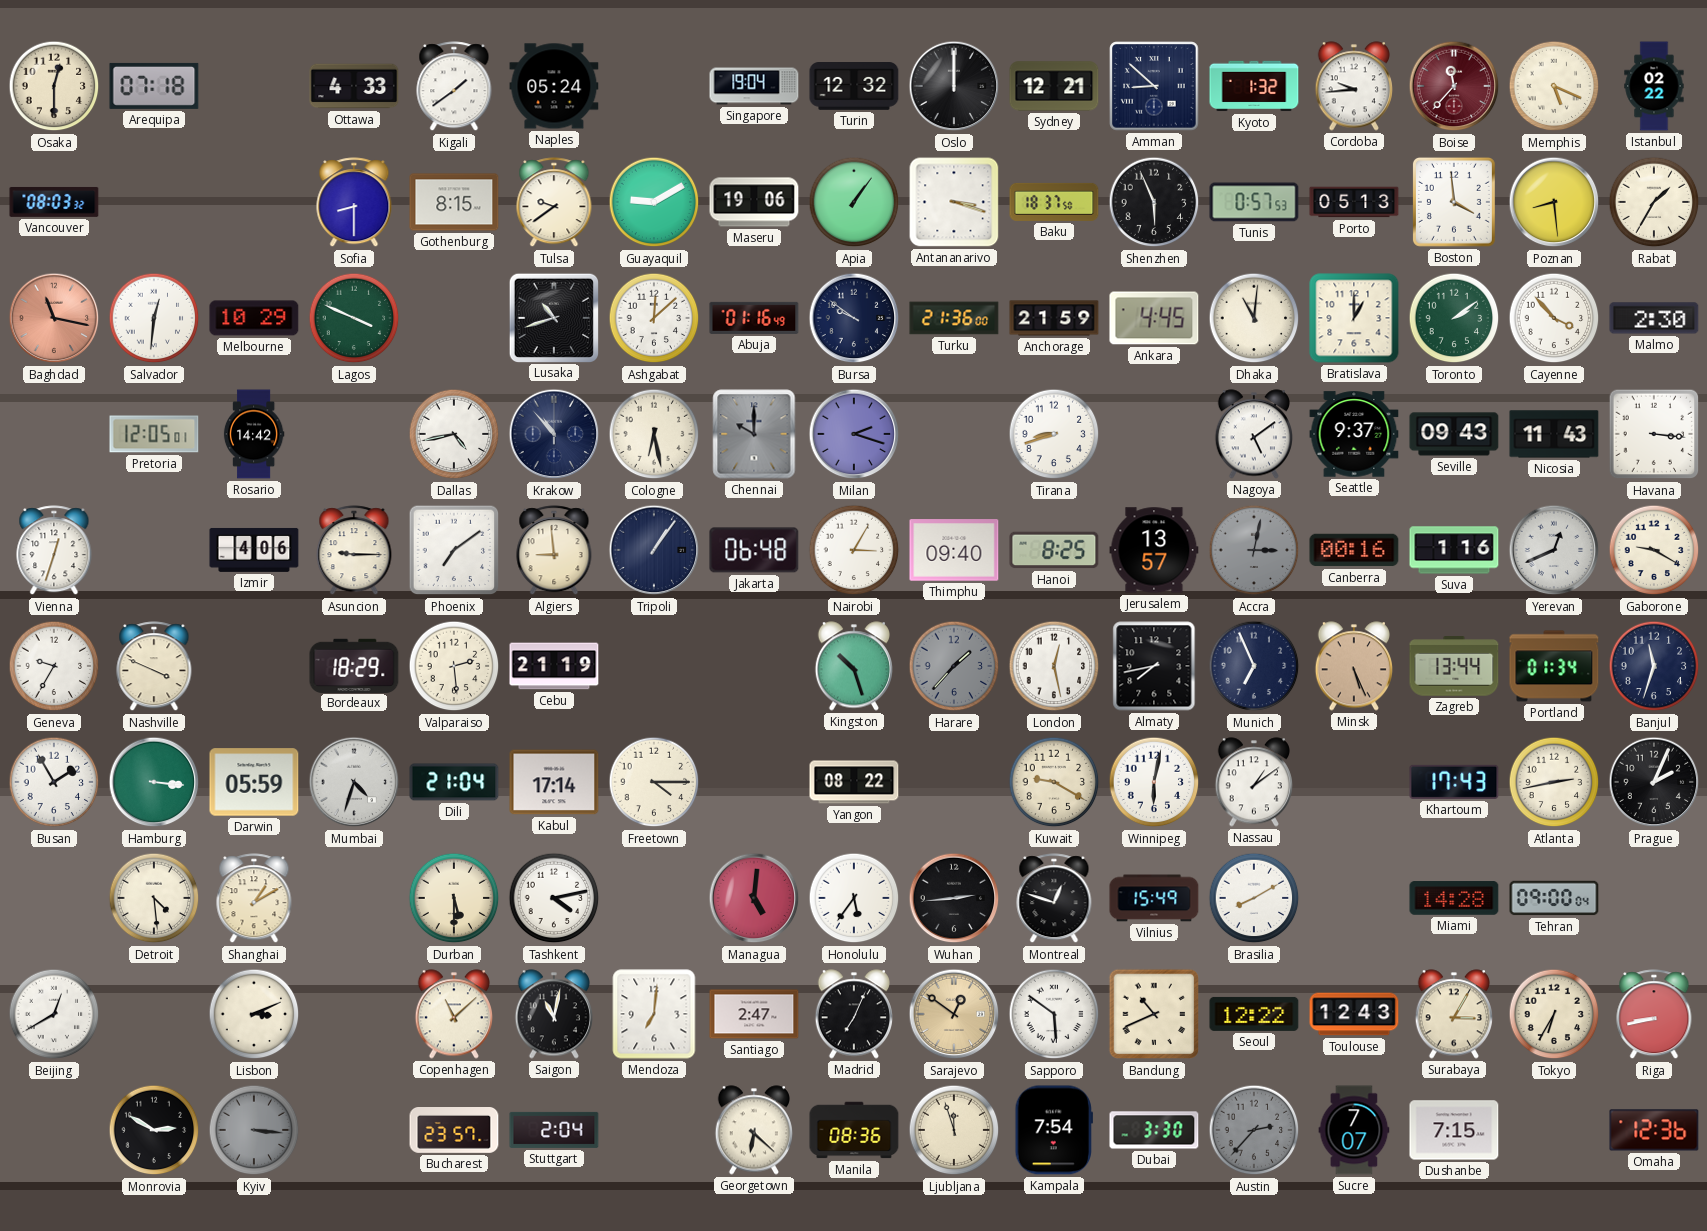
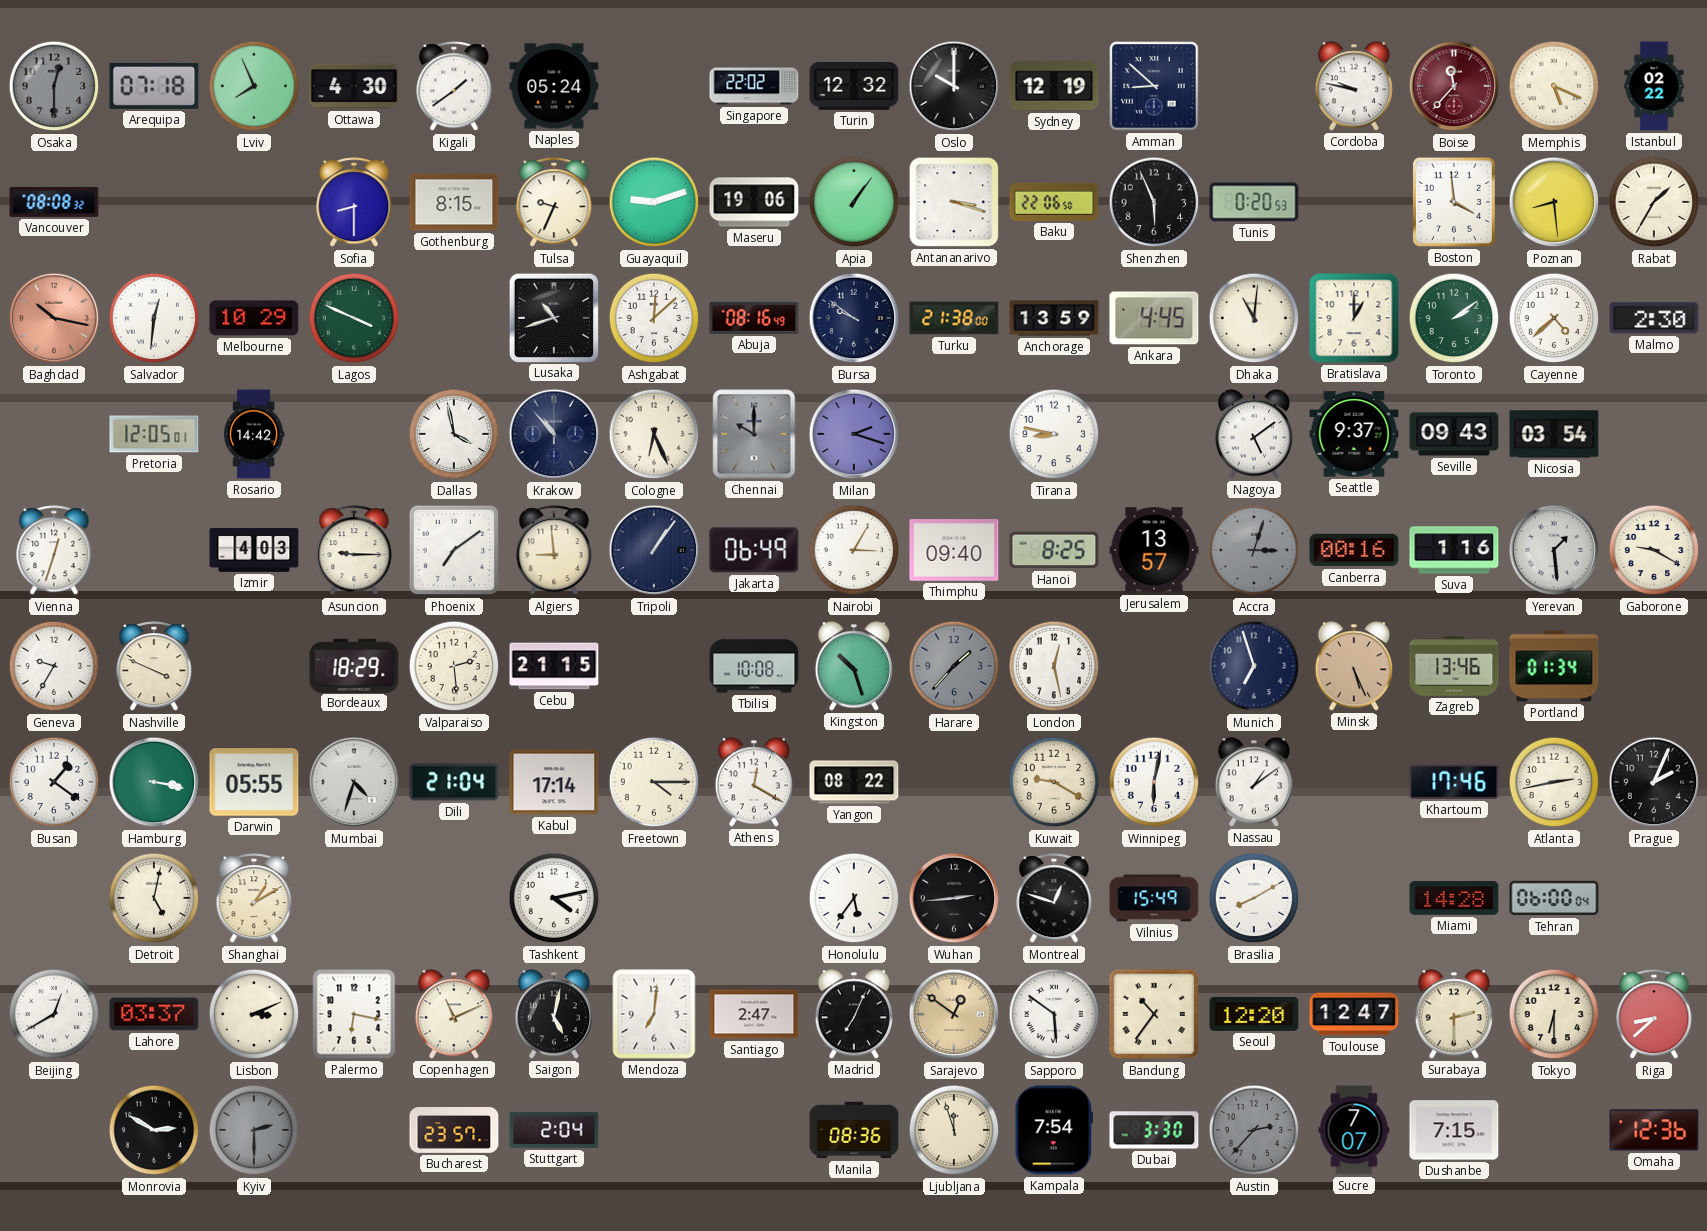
Osaka dial: cream -> grey (54, 86)
Lviv: none -> 7:56 (254, 86)
Ottawa: 4:33 -> 4:30 (354, 86)
Singapore: 19:04 -> 22:02 (754, 86)
Oslo: 12:00 -> 10:00 (954, 86)
Sydney: 12:21 -> 12:19 (1054, 86)
Kyoto: 1:32 -> none (1254, 86)
Cordoba: 9:44 -> 9:47 (1353, 86)
Vancouver: 08:03 -> 08:08 (54, 202)
Tulsa: 9:39 -> 9:34 (554, 203)
Guayaquil: 9:10 -> 9:12 (654, 202)
Baku: 18:37 -> 22:06 (1054, 202)
Tunis: 0:57 -> 0:20 (1254, 202)
Porto: 05:13 -> none (1354, 202)
Baghdad: 11:17 -> 10:17 (54, 318)
Abuja: 01:16 -> 08:16 (754, 318)
Turku: 21:36 -> 21:38 (954, 318)
Anchorage: 21:59 -> 13:59 (1054, 318)
Cayenne: 3:53 -> 4:38 (1554, 318)
Dallas: 4:43 -> 3:58 (454, 434)
Cologne: 6:28 -> 6:26 (654, 434)
Tirana: 8:42 -> 8:47 (1054, 434)
Nicosia: 11:43 -> 03:54 (1554, 434)
Havana: 3:16 -> none (1654, 434)
Izmir: 4:06 -> 4:03 (254, 550)
Jakarta: 06:48 -> 06:49 (754, 550)
Accra: 3:02 -> 3:03 (1254, 550)
Yerevan: 12:41 -> 1:29 (1554, 550)
Cebu: 21:19 -> 21:15 (554, 666)
Tbilisi: none -> 10:08 (754, 666)
Almaty: 7:43 -> none (1154, 666)
Munich: 6:56 -> 6:57 (1254, 666)
Zagreb: 13:44 -> 13:46 (1454, 666)
Banjul: 11:33 -> none (1654, 666)
Busan: 1:55 -> 1:21 (54, 782)
Hamburg: 3:16 -> 3:17 (154, 782)
Darwin: 05:59 -> 05:55 (254, 782)
Athens: none -> 12:20 (753, 782)
Khartoum: 17:43 -> 17:46 (1454, 782)
Detroit: 4:29 -> 5:02 (154, 898)
Durban: 5:30 -> none (454, 898)
Managua: 5:01 -> none (754, 898)
Tehran: 09:00 -> 06:00 (1554, 898)
Lahore: none -> 03:37 (154, 1014)
Palermo: none -> 6:17 (354, 1014)
Copenhagen: 11:08 -> 11:11 (453, 1014)
Saigon: 11:02 -> 5:02 (553, 1014)
Bandung: 10:41 -> 10:36 (1154, 1014)
Seoul: 12:22 -> 12:20 (1254, 1014)
Toulouse: 12:43 -> 12:47 (1354, 1014)
Surabaya: 3:05 -> 2:30 (1453, 1014)
Tokyo: 6:35 -> 6:30 (1554, 1014)
Riga: 8:43 -> 8:38 (1654, 1015)
Kyiv: 3:16 -> 2:30 (254, 1130)
Georgetown: 6:22 -> none (753, 1130)
